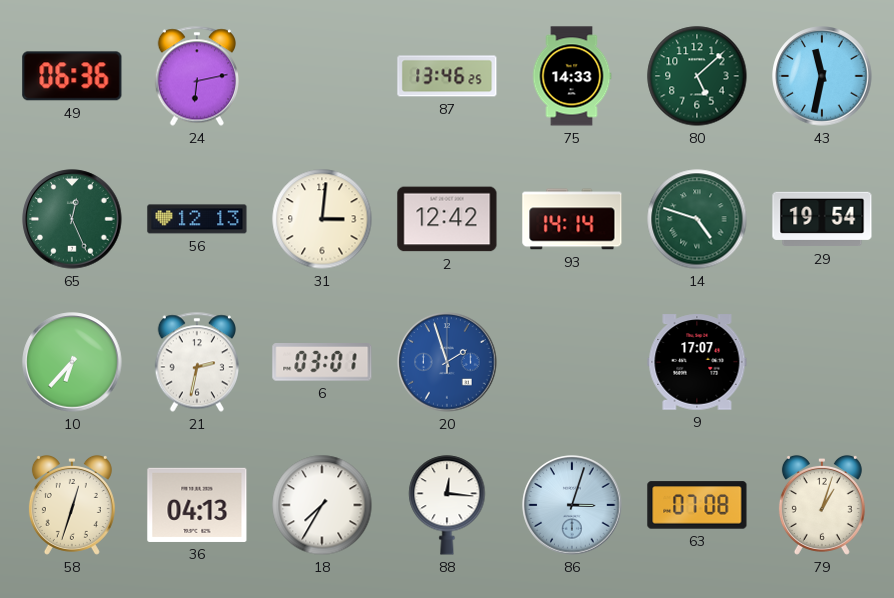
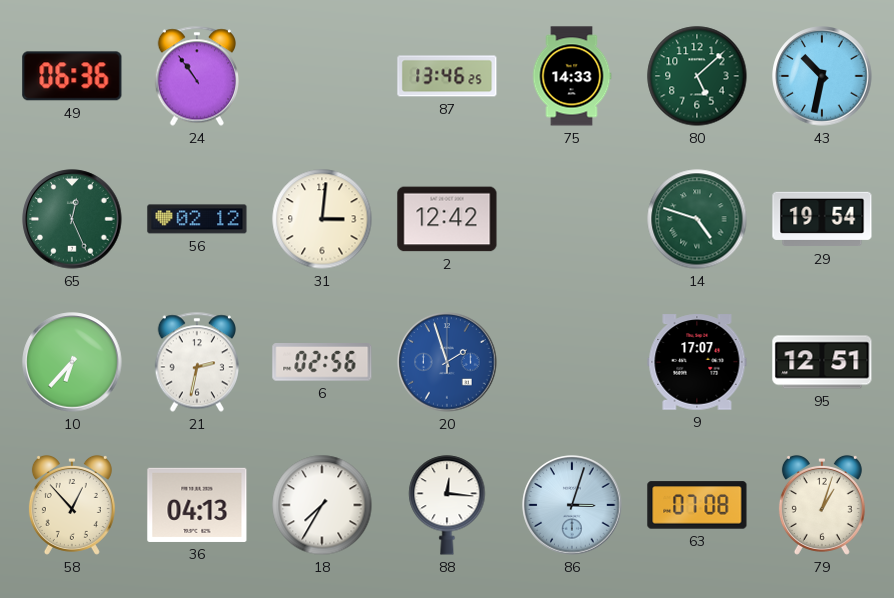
24: 6:13 -> 10:54 (196, 76)
43: 11:32 -> 10:32 (822, 76)
56: 12:13 -> 02:12 (197, 219)
93: 14:14 -> none (572, 219)
6: 03:01 -> 02:56 (322, 363)
95: none -> 12:51 (822, 362)
58: 12:33 -> 12:53 (72, 505)
